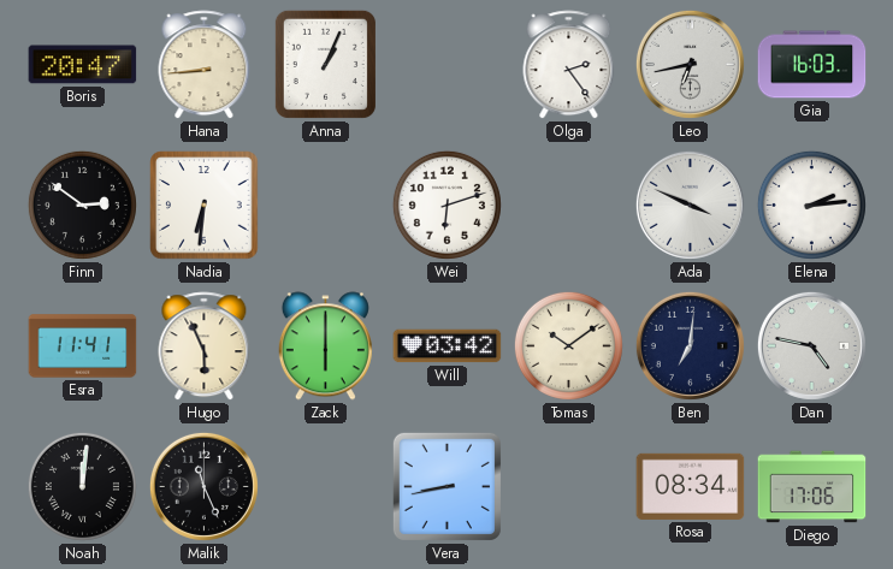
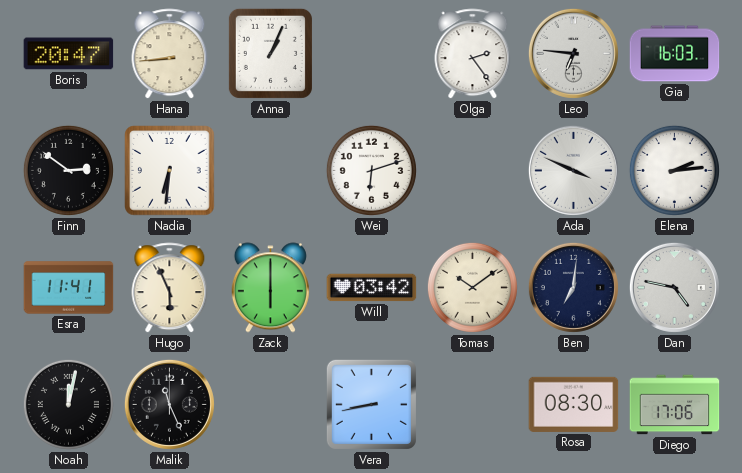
Leo: 6:43 -> 6:46 (573, 53)
Noah: 12:01 -> 12:02 (68, 404)
Rosa: 08:34 -> 08:30 (574, 404)
